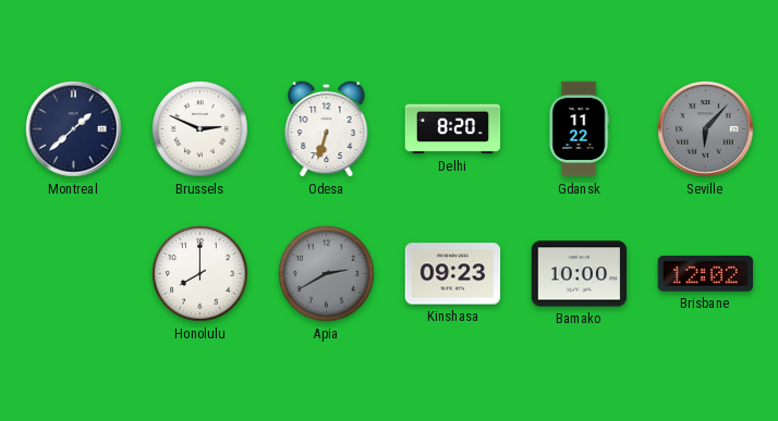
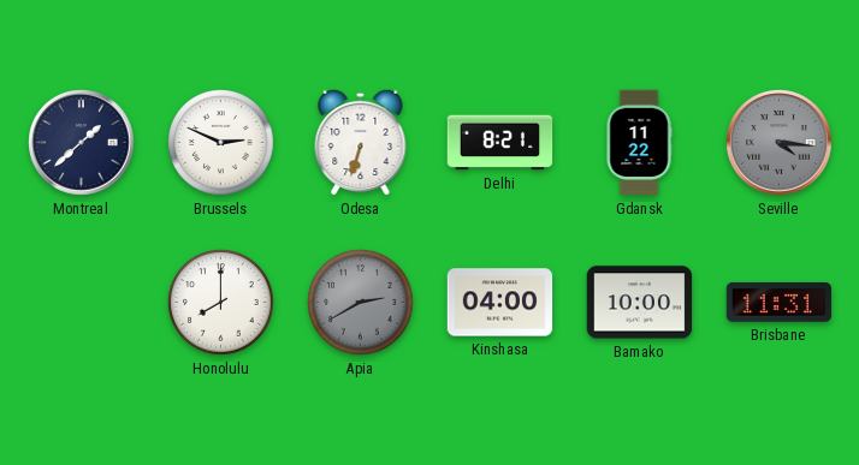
Delhi: 8:20 -> 8:21 (500, 143)
Seville: 6:07 -> 4:16 (780, 143)
Kinshasa: 09:23 -> 04:00 (500, 303)
Brisbane: 12:02 -> 11:31 (780, 302)
